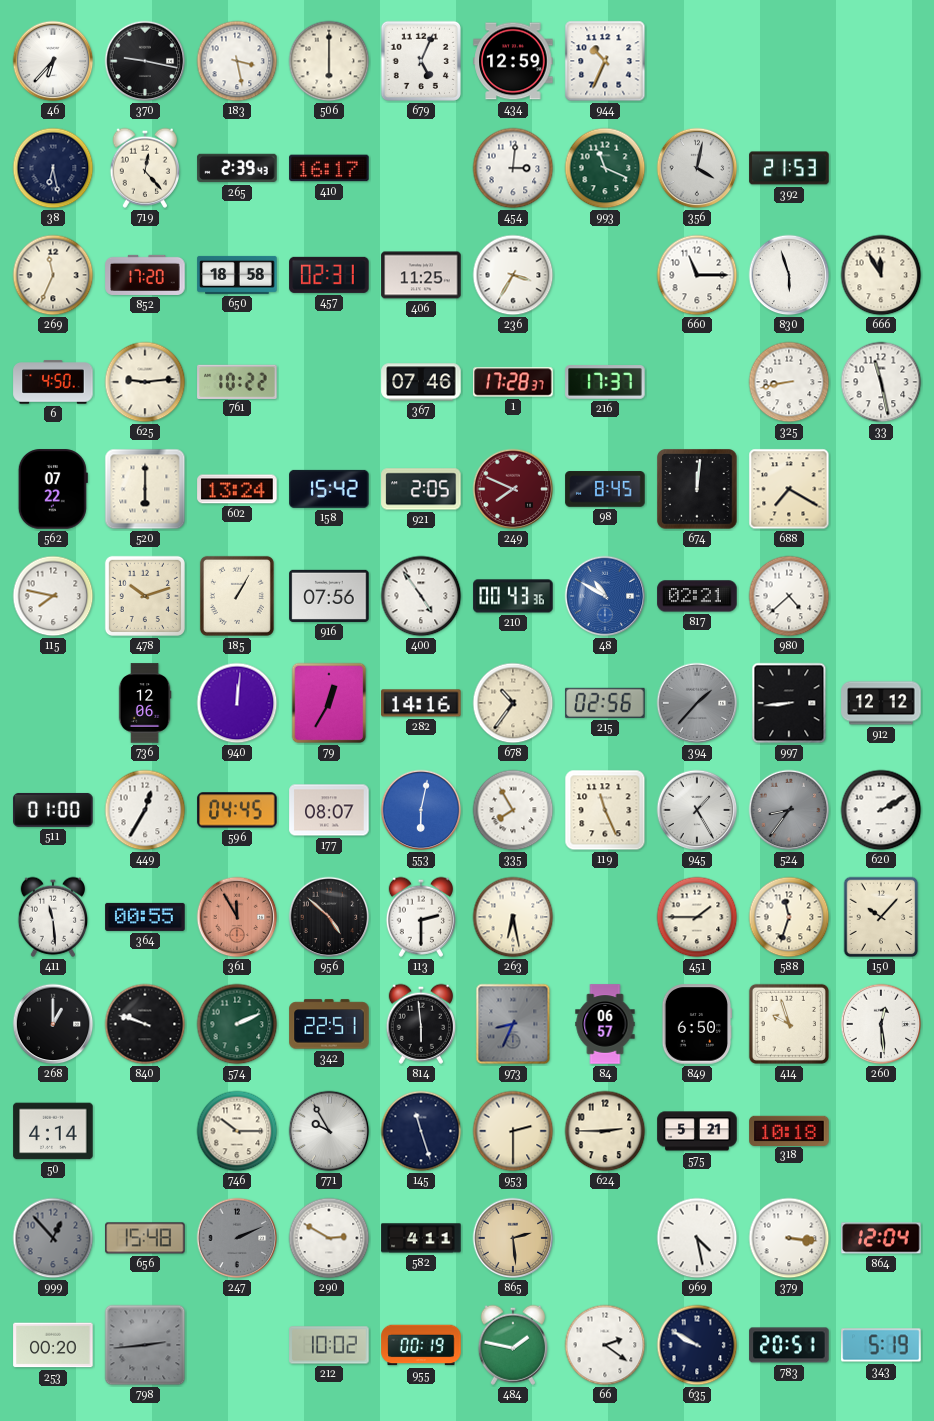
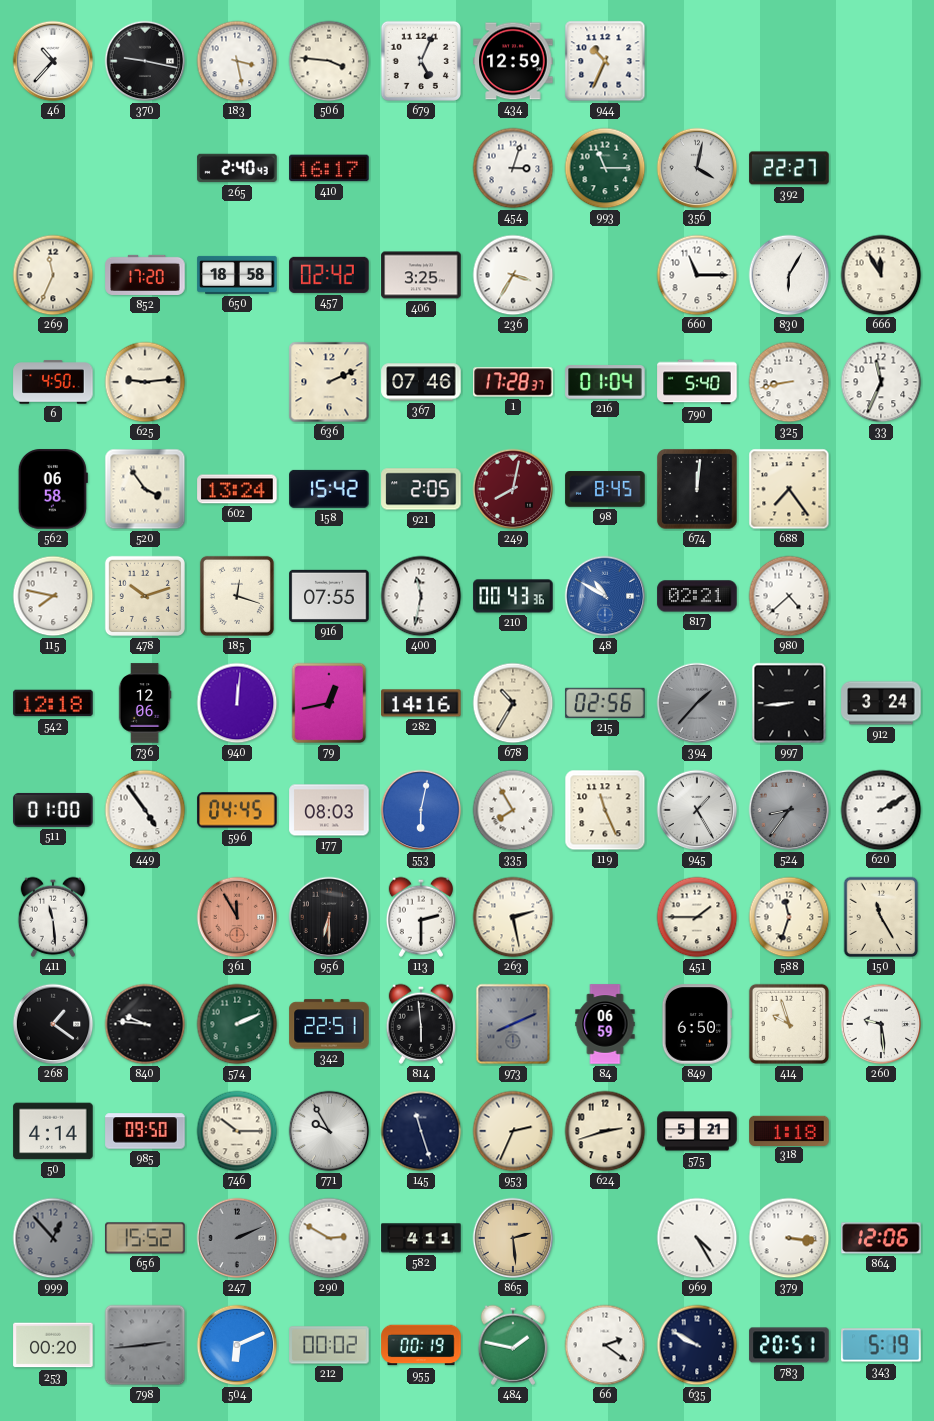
46: 6:37 -> 10:37 (53, 61)
506: 6:00 -> 3:46 (329, 61)
38: 6:28 -> none (53, 168)
719: 12:23 -> none (144, 168)
265: 2:39 -> 2:40 (237, 168)
454: 3:01 -> 3:03 (513, 168)
993: 11:19 -> 11:15 (605, 168)
392: 21:53 -> 22:27 (789, 168)
457: 02:31 -> 02:42 (329, 275)
406: 11:25 -> 3:25 (421, 275)
830: 5:57 -> 6:05 (789, 275)
761: 10:22 -> none (237, 381)
636: none -> 2:11 (329, 382)
216: 17:37 -> 01:04 (605, 382)
790: none -> 5:40 (697, 382)
33: 11:28 -> 11:34 (881, 382)
562: 07:22 -> 06:58 (53, 489)
520: 6:00 -> 3:54 (145, 489)
249: 7:49 -> 8:02 (513, 489)
688: 7:20 -> 7:24 (789, 489)
185: 1:05 -> 12:18 (237, 596)
916: 07:56 -> 07:55 (329, 596)
400: 4:54 -> 11:32 (421, 596)
542: none -> 12:18 (53, 703)
79: 12:35 -> 12:43 (329, 703)
678: 10:36 -> 10:35 (513, 703)
912: 12:12 -> 3:24 (881, 703)
449: 12:35 -> 4:54 (145, 810)
177: 08:07 -> 08:03 (329, 810)
364: 00:55 -> none (145, 917)
956: 4:52 -> 6:30 (329, 917)
263: 6:28 -> 2:28 (513, 917)
150: 10:07 -> 11:25 (881, 917)
268: 1:00 -> 1:21 (53, 1024)
840: 9:48 -> 9:46 (145, 1024)
973: 8:34 -> 8:11 (513, 1024)
84: 06:57 -> 06:59 (605, 1024)
260: 12:29 -> 9:29 (881, 1024)
985: none -> 09:50 (145, 1131)
953: 2:30 -> 2:34 (513, 1131)
624: 2:45 -> 2:42 (605, 1131)
318: 10:18 -> 1:18 (789, 1130)
656: 15:48 -> 15:52 (145, 1238)
969: 4:28 -> 4:25 (697, 1238)
864: 12:04 -> 12:06 (881, 1238)
504: none -> 6:11 (237, 1345)
212: 10:02 -> 00:02 (329, 1345)
